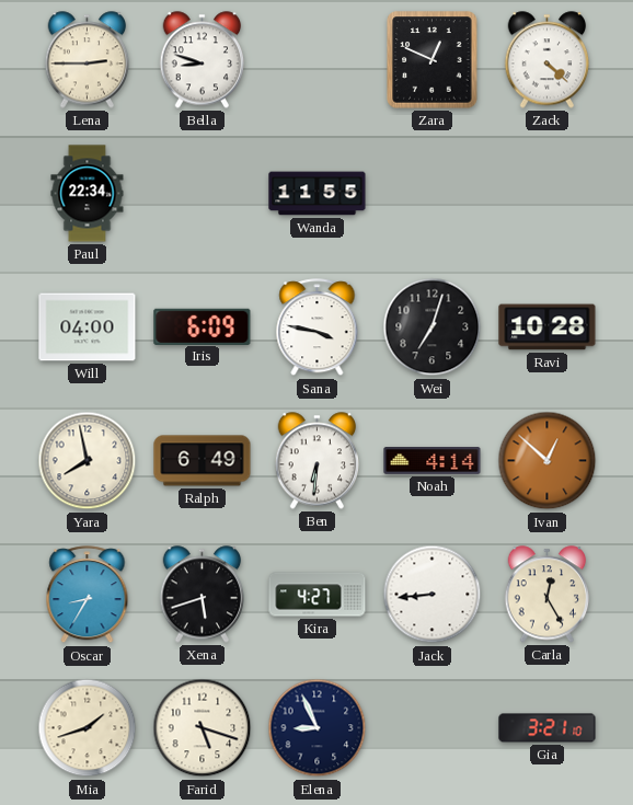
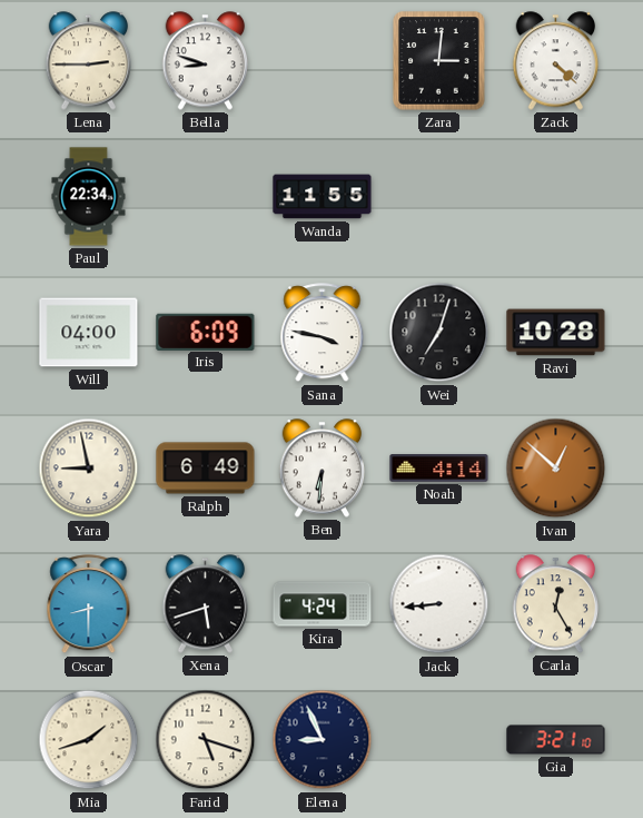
Zara: 12:49 -> 3:01 (439, 61)
Yara: 7:58 -> 8:58 (89, 469)
Oscar: 8:35 -> 8:30 (89, 604)
Kira: 4:27 -> 4:24 (323, 604)
